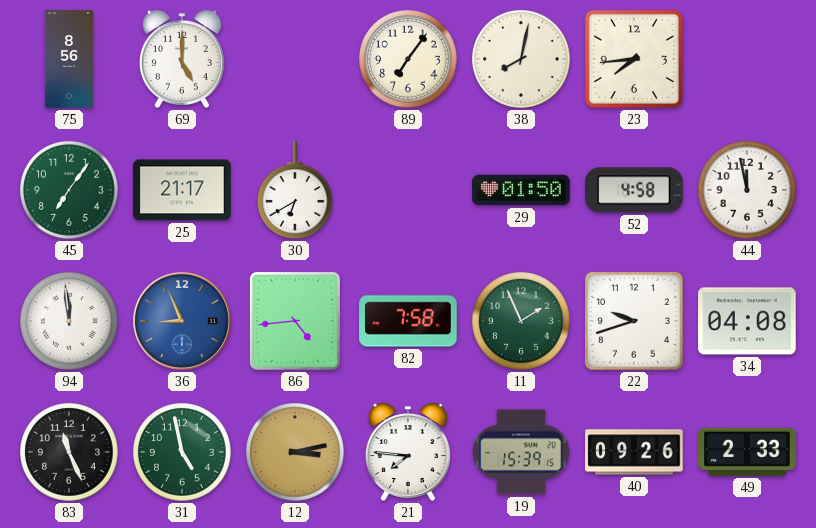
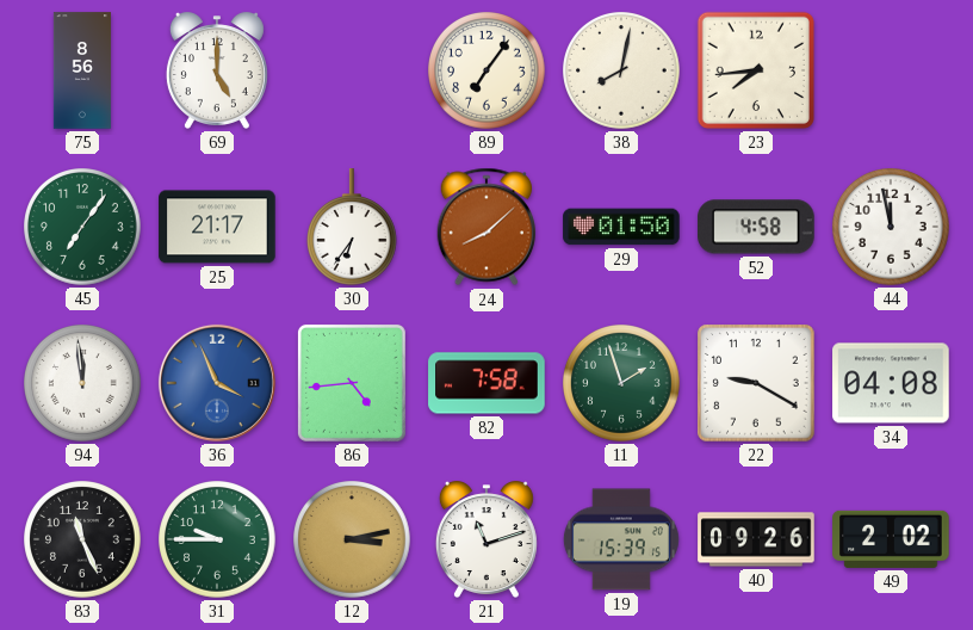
30: 6:40 -> 6:36 (353, 227)
24: none -> 8:08 (485, 227)
36: 8:56 -> 3:56 (217, 383)
11: 1:56 -> 1:57 (621, 383)
22: 9:42 -> 9:20 (756, 383)
31: 4:58 -> 9:45 (217, 539)
21: 7:46 -> 11:12 (486, 539)
49: 2:33 -> 2:02 (891, 539)
